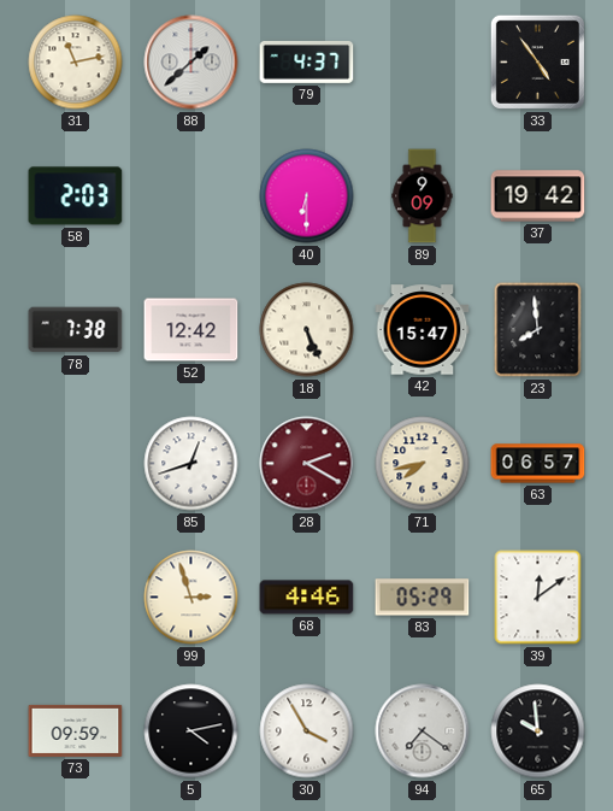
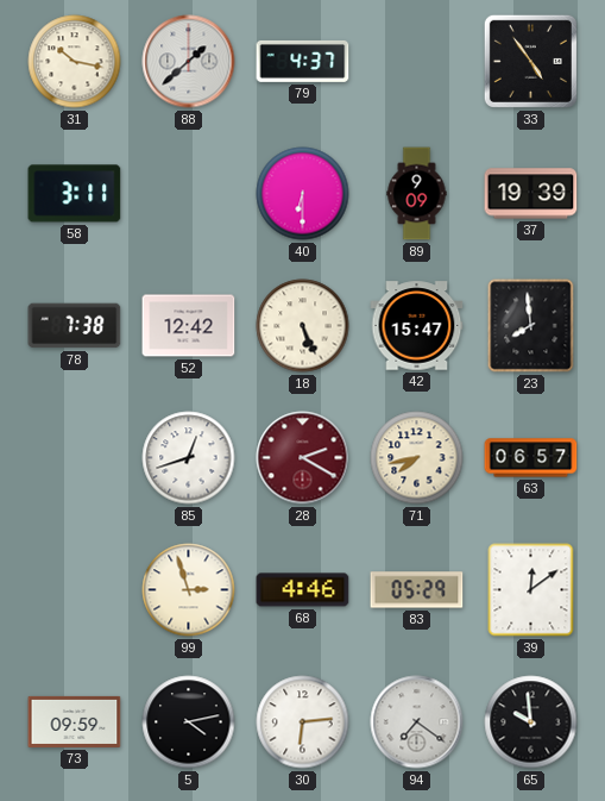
31: 11:13 -> 10:17 (75, 62)
58: 2:03 -> 3:11 (75, 194)
37: 19:42 -> 19:39 (531, 194)
30: 3:55 -> 6:14 (303, 722)
